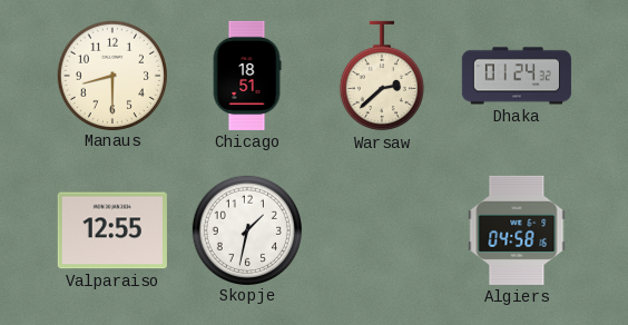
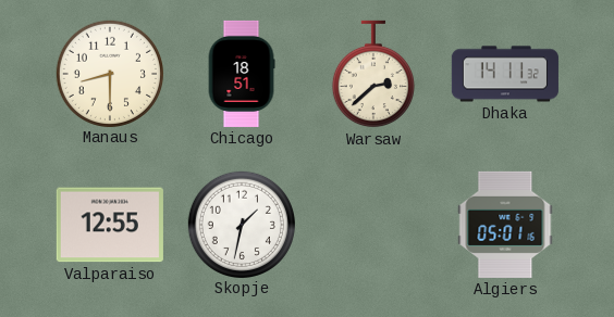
Dhaka: 01:24 -> 14:11 (505, 74)
Algiers: 04:58 -> 05:01 (505, 225)
